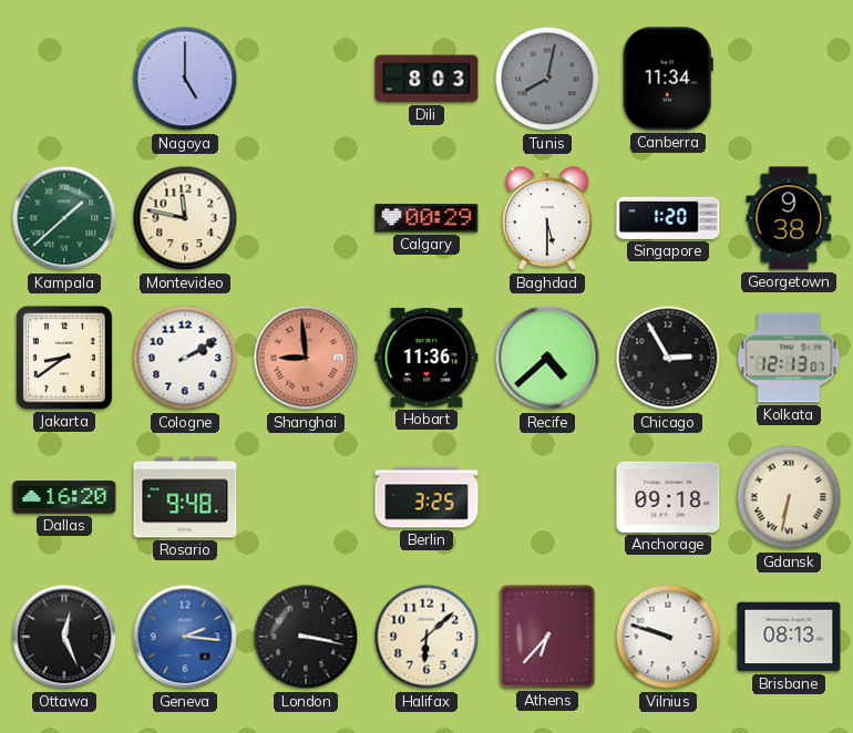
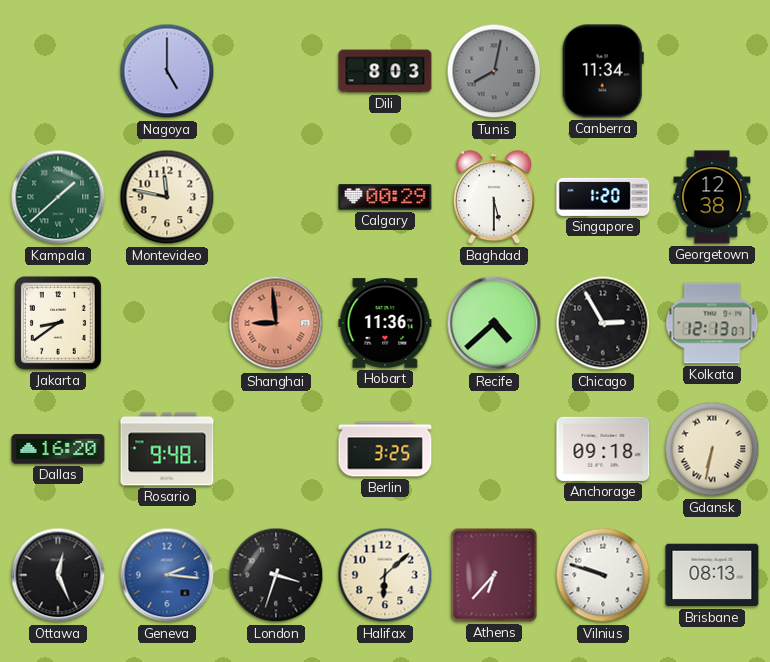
Georgetown: 9:38 -> 12:38 (712, 197)
Cologne: 2:10 -> none (185, 358)
London: 3:17 -> 3:33 (276, 575)
